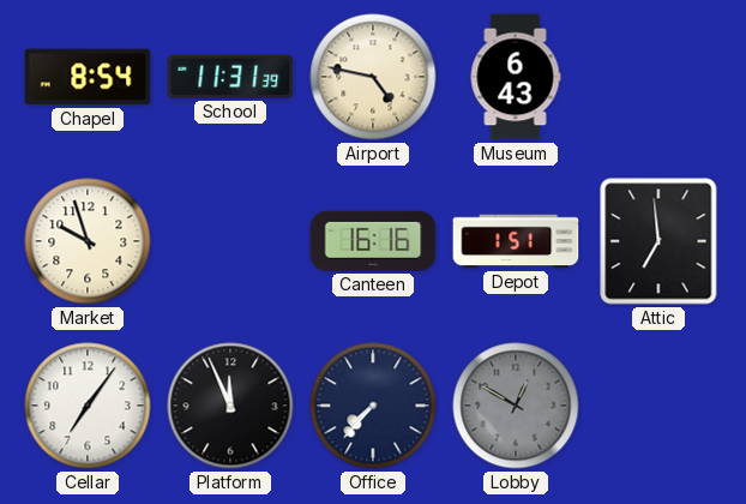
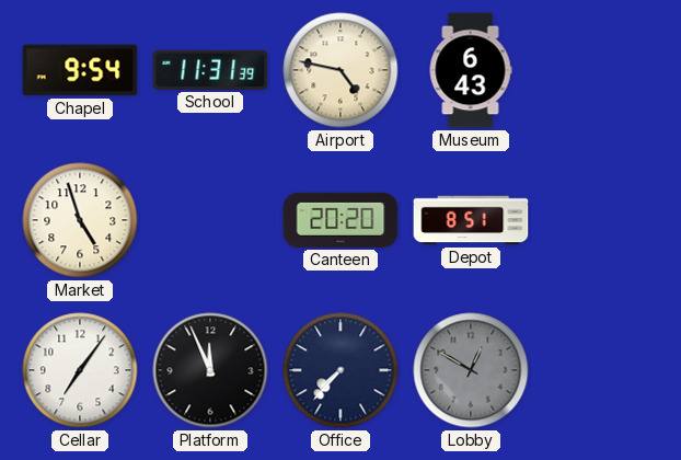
Chapel: 8:54 -> 9:54 (80, 70)
Market: 9:57 -> 4:57 (80, 220)
Canteen: 16:16 -> 20:20 (340, 220)
Depot: 1:51 -> 8:51 (471, 220)
Attic: 6:59 -> none (658, 241)
